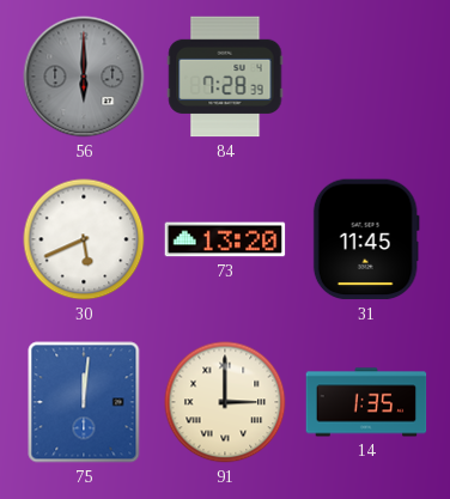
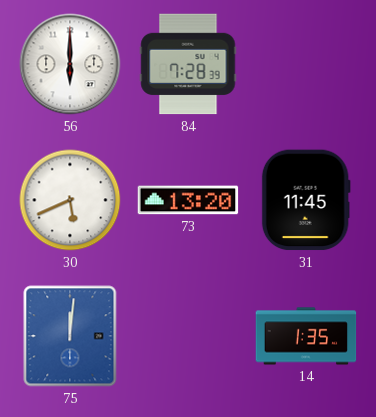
56 dial: grey -> white (70, 64)
91: 3:00 -> none (225, 402)
